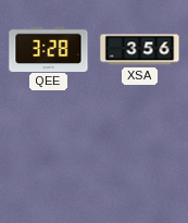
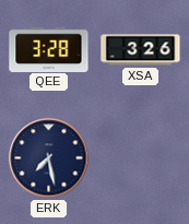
XSA: 3:56 -> 3:26 (141, 50)
ERK: none -> 7:28 (49, 158)
